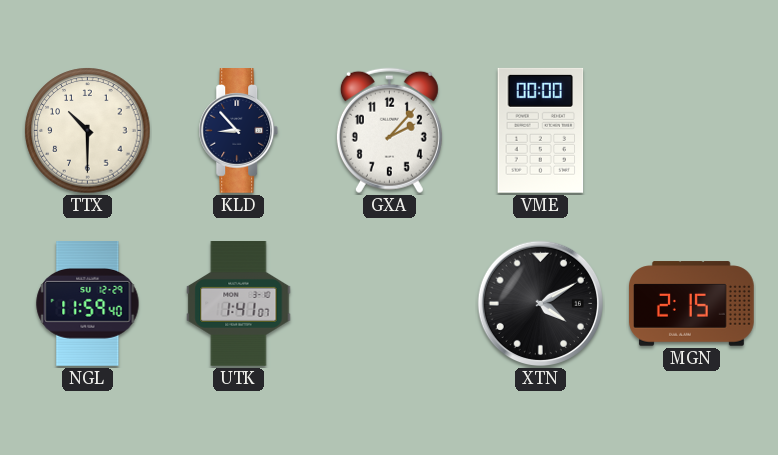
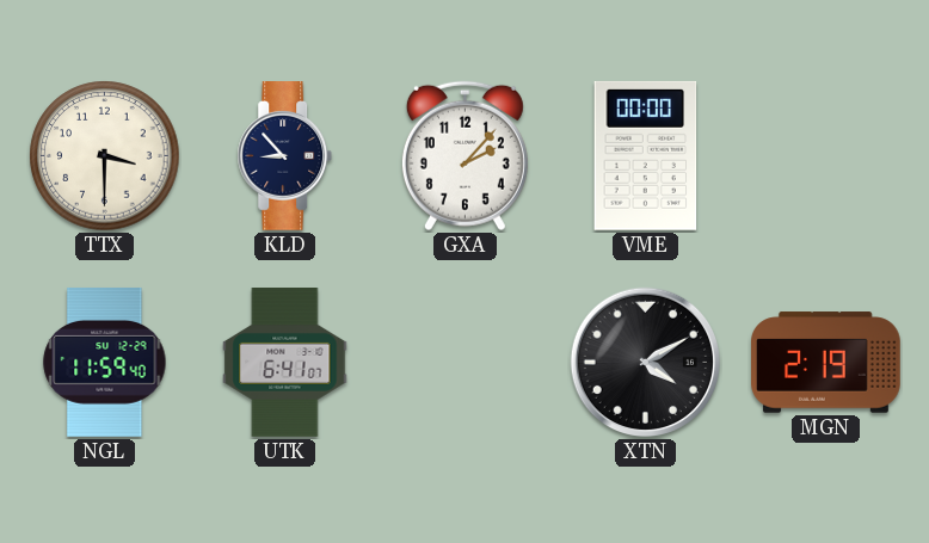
TTX: 10:30 -> 3:30 (105, 156)
UTK: 1:41 -> 6:41 (285, 363)
MGN: 2:15 -> 2:19 (826, 363)
